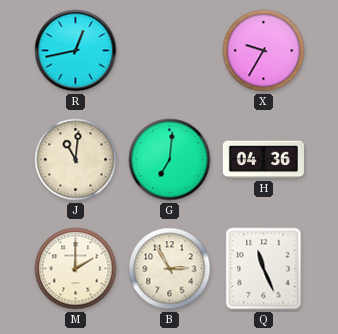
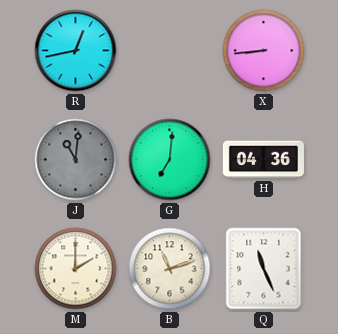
X: 9:35 -> 8:44 (264, 51)
J dial: cream -> grey (76, 160)
B: 2:55 -> 11:12 (170, 269)
